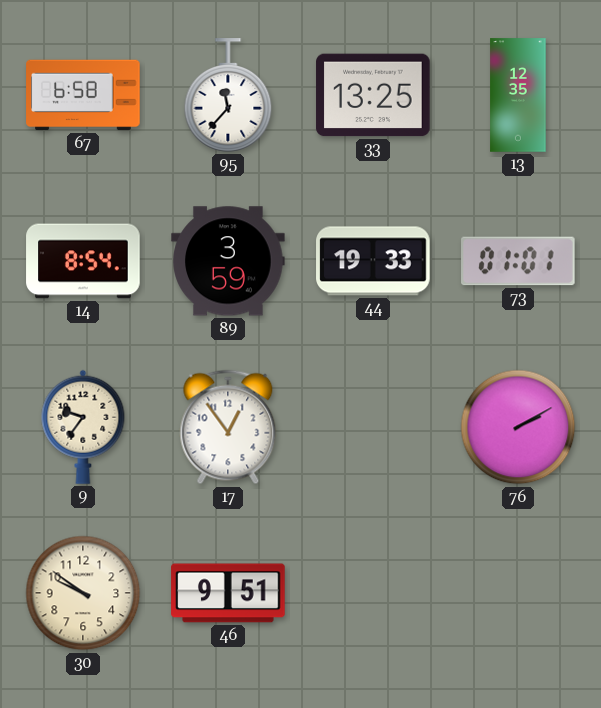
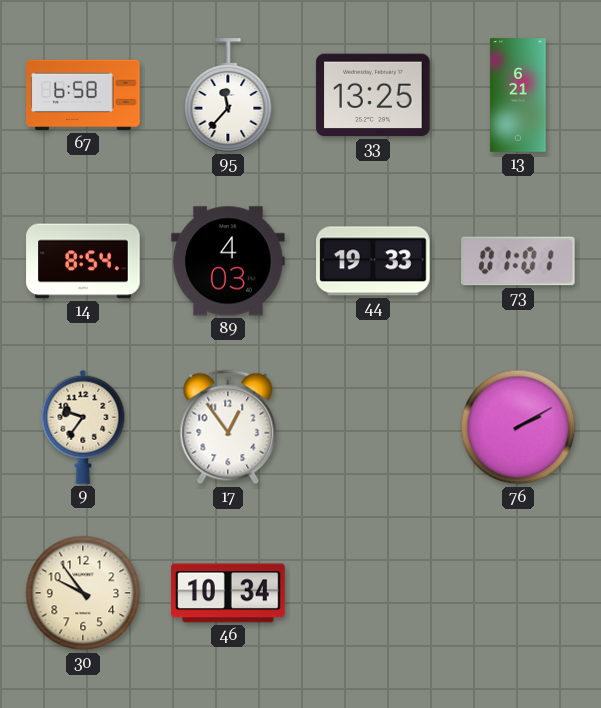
13: 12:35 -> 6:21 (518, 95)
89: 3:59 -> 4:03 (228, 261)
30: 9:51 -> 9:54 (83, 593)
46: 9:51 -> 10:34 (228, 593)
